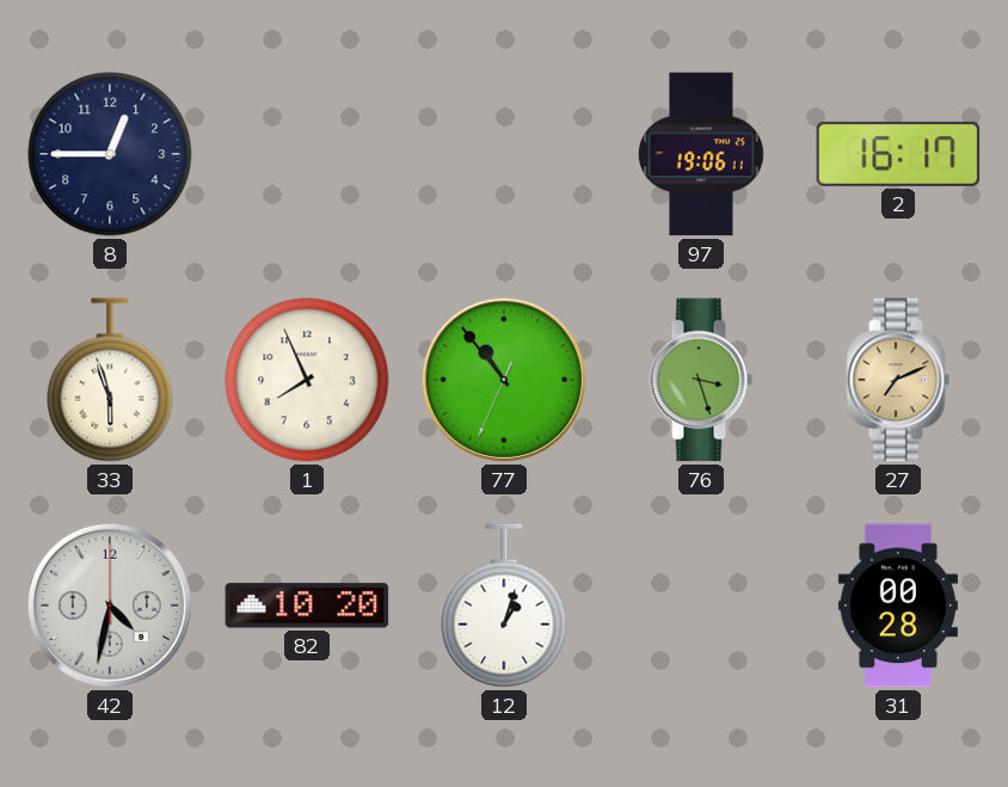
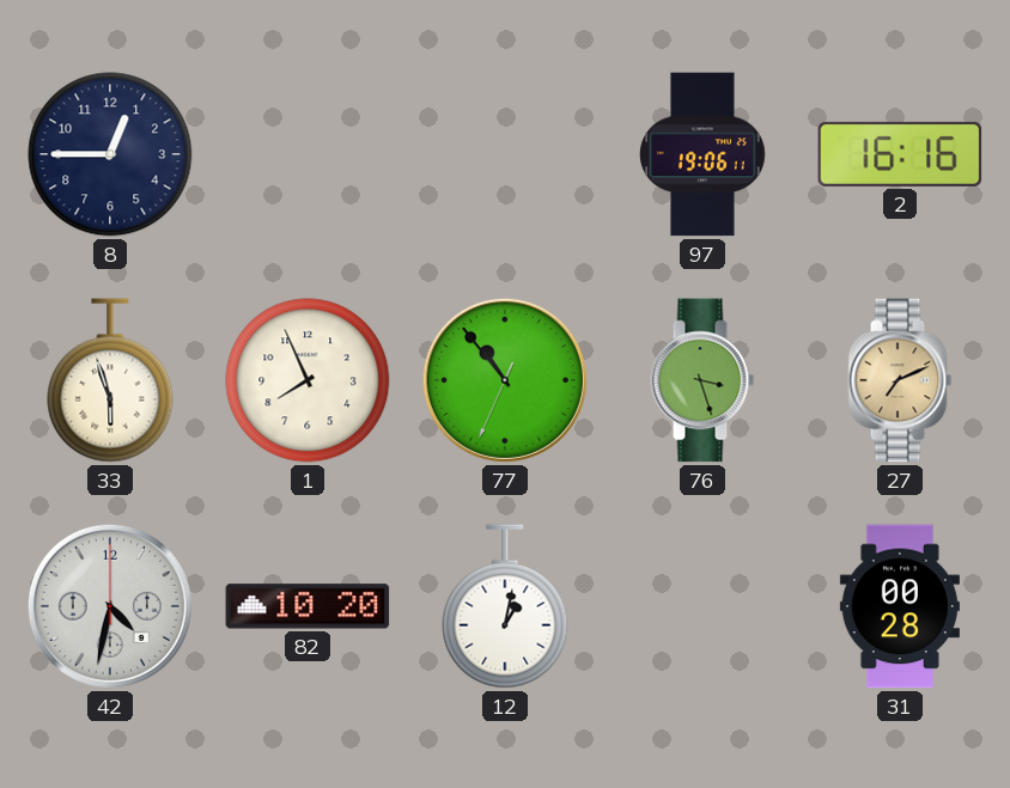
2: 16:17 -> 16:16 (900, 154)
12: 1:03 -> 1:02 (505, 606)
